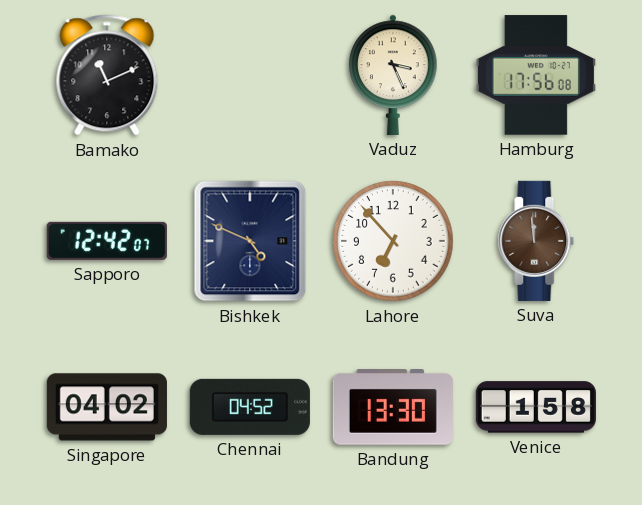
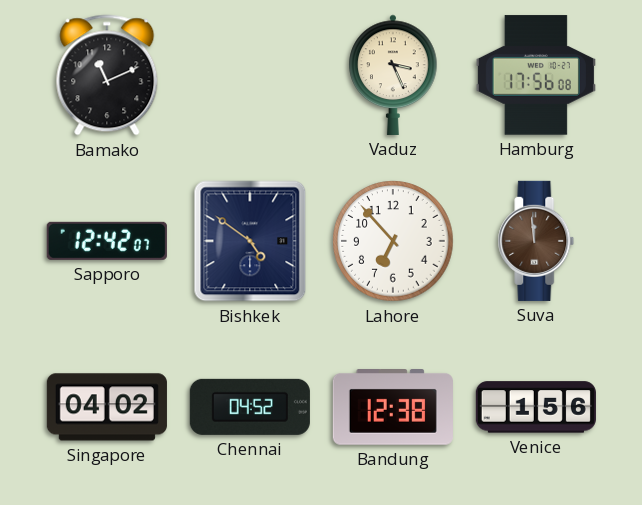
Bishkek: 4:49 -> 4:51 (250, 241)
Bandung: 13:30 -> 12:38 (393, 408)
Venice: 1:58 -> 1:56 (536, 407)
